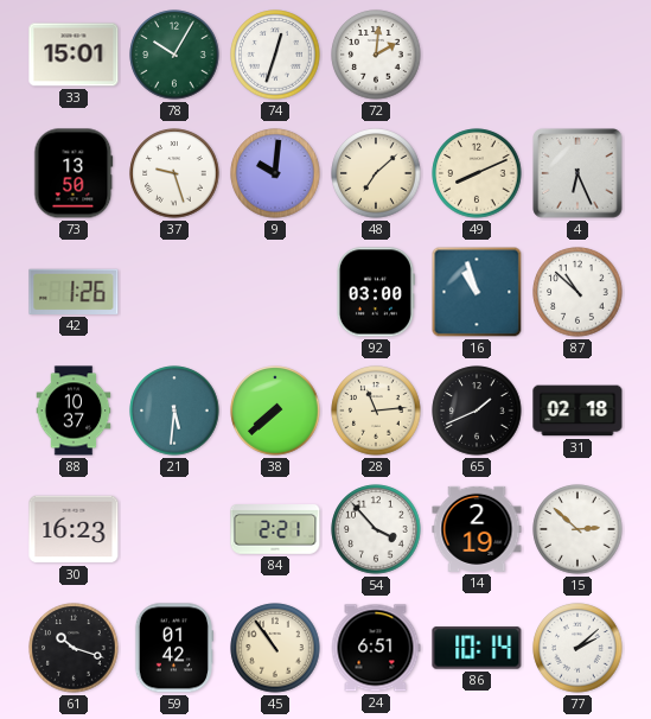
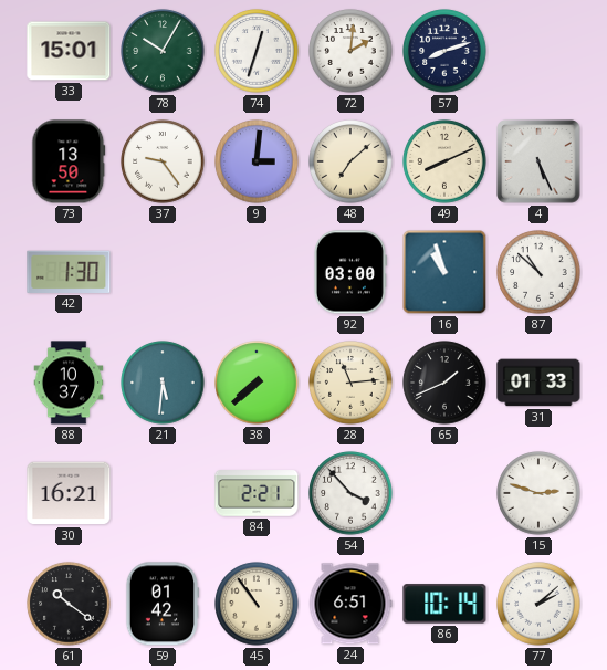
57: none -> 8:12 (444, 51)
37: 9:27 -> 9:24 (163, 161)
9: 10:01 -> 3:01 (257, 161)
4: 6:26 -> 5:26 (538, 161)
42: 1:26 -> 1:30 (69, 272)
31: 02:18 -> 01:33 (538, 383)
30: 16:23 -> 16:21 (69, 493)
14: 2:19 -> none (477, 529)
15: 2:52 -> 2:48 (538, 493)
61: 10:18 -> 10:21 (69, 604)
